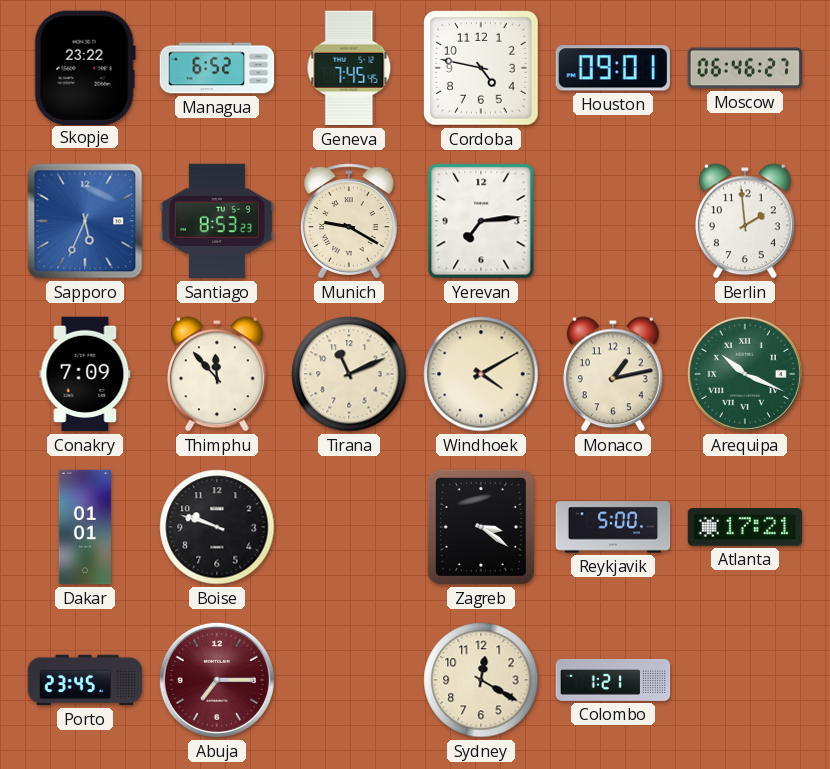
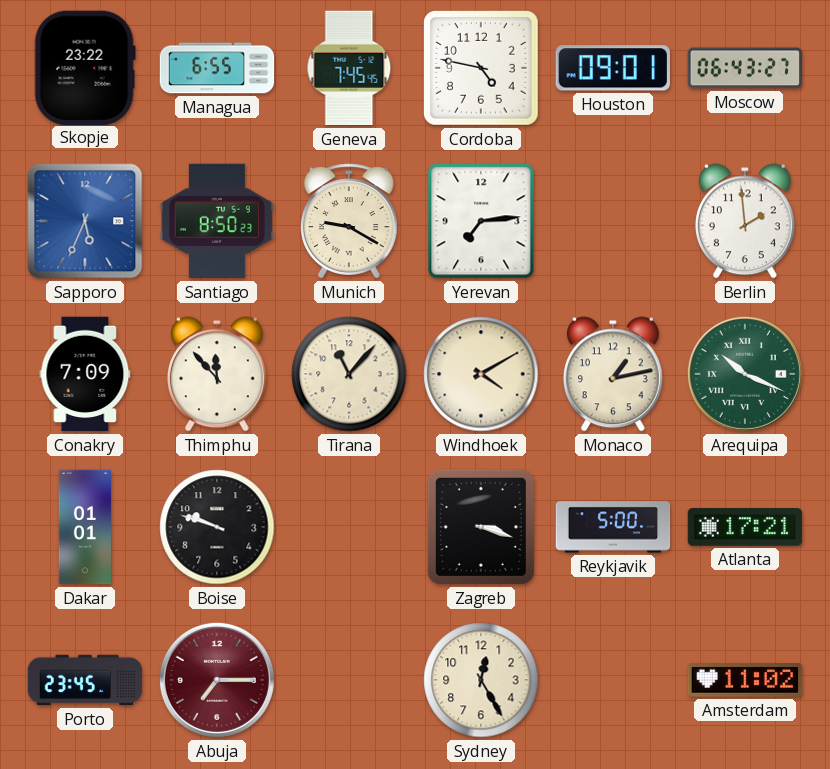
Managua: 6:52 -> 6:55 (217, 68)
Moscow: 06:46 -> 06:43 (745, 68)
Santiago: 8:53 -> 8:50 (217, 221)
Tirana: 11:11 -> 11:07 (349, 374)
Zagreb: 3:21 -> 3:18 (481, 527)
Sydney: 12:20 -> 12:25 (481, 680)
Colombo: 1:21 -> none (613, 680)
Amsterdam: none -> 11:02 (745, 680)
